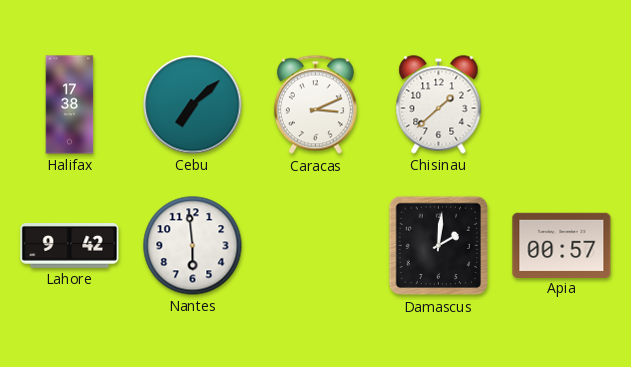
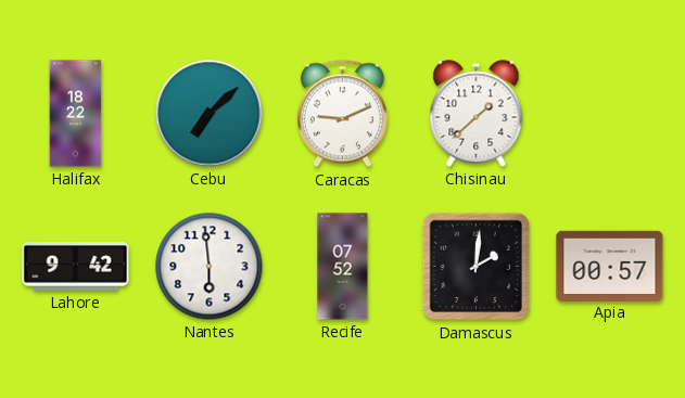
Halifax: 17:38 -> 18:22 (76, 114)
Caracas: 3:11 -> 9:11 (342, 114)
Recife: none -> 07:52 (343, 267)
